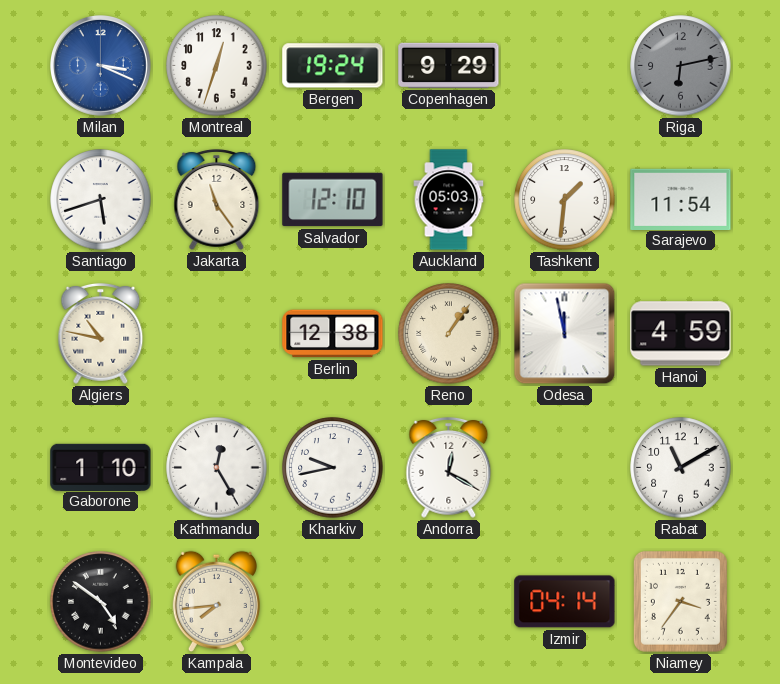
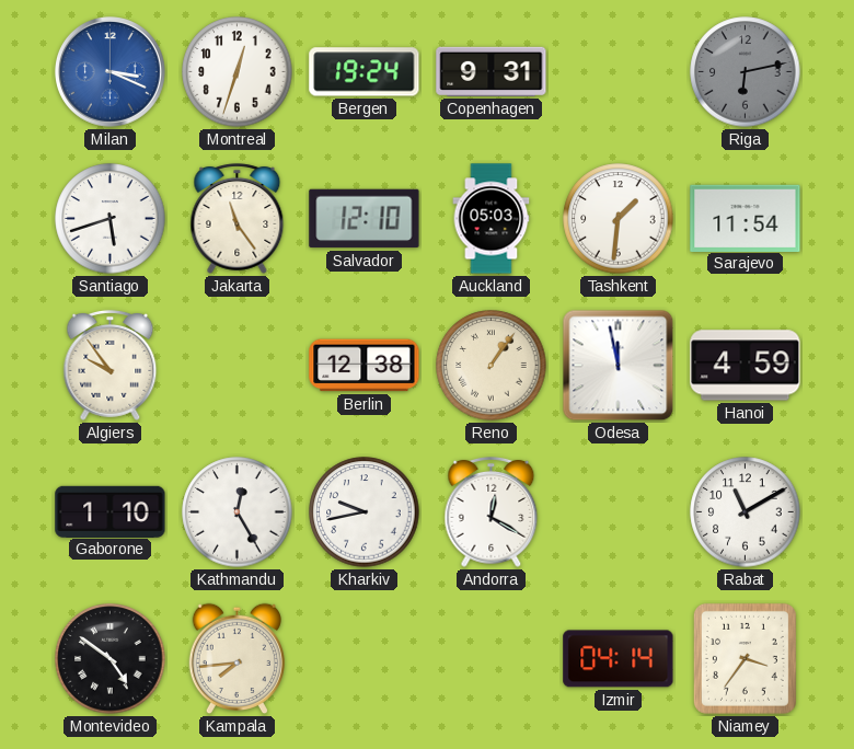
Copenhagen: 9:29 -> 9:31 (492, 71)
Algiers: 10:47 -> 9:54 (111, 365)
